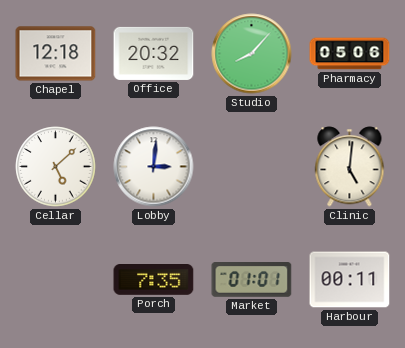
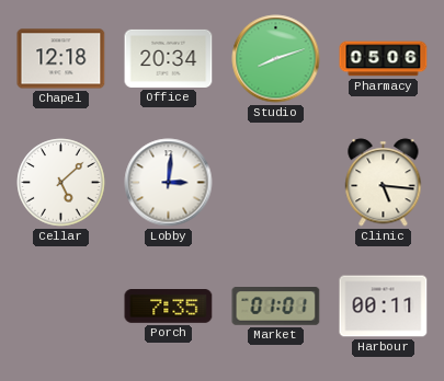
Office: 20:32 -> 20:34 (169, 58)
Studio: 8:07 -> 8:12 (276, 59)
Clinic: 5:01 -> 5:16 (384, 183)
